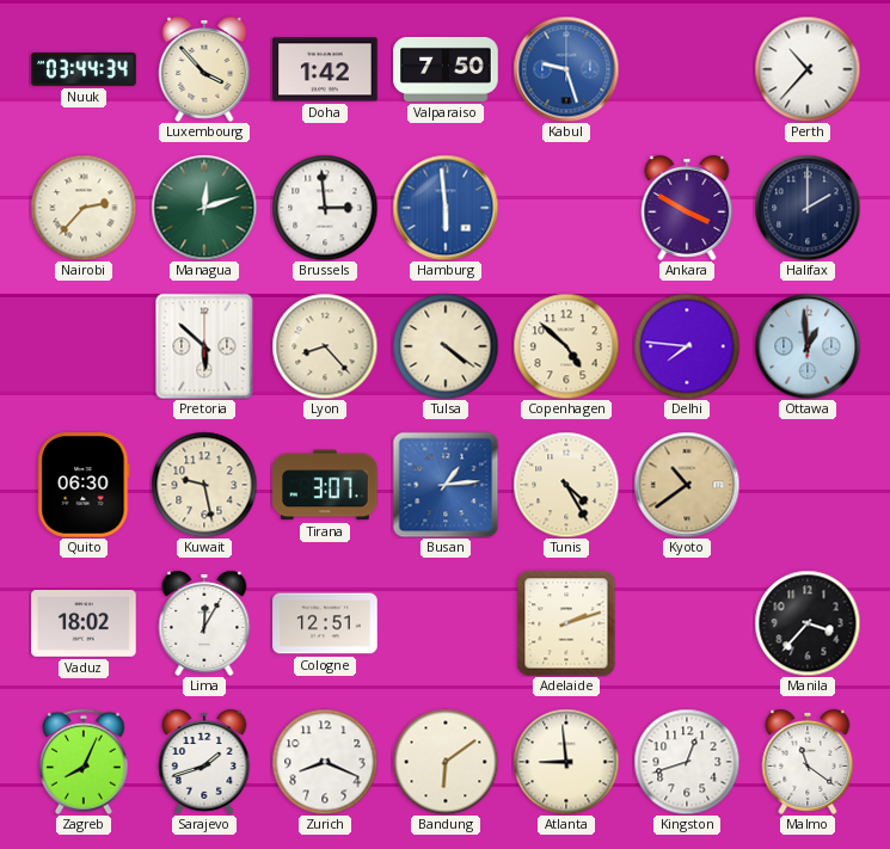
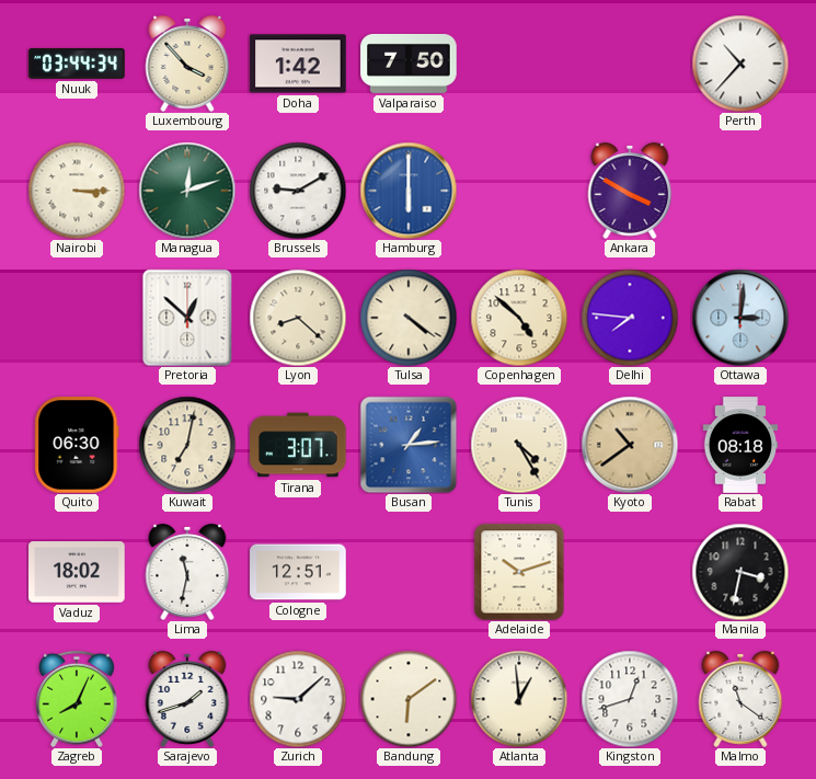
Kabul: 9:27 -> none (566, 69)
Nairobi: 2:37 -> 3:15 (77, 191)
Brussels: 2:59 -> 9:10 (298, 191)
Hamburg: 5:59 -> 6:00 (409, 191)
Halifax: 2:00 -> none (808, 208)
Pretoria: 5:52 -> 12:52 (187, 318)
Lyon: 8:23 -> 8:22 (298, 318)
Ottawa: 12:59 -> 3:01 (740, 318)
Kuwait: 9:28 -> 7:02 (187, 445)
Rabat: none -> 08:18 (740, 445)
Lima: 12:05 -> 11:32 (187, 572)
Adelaide: 2:12 -> 10:12 (519, 572)
Manila: 3:37 -> 3:32 (740, 572)
Zurich: 8:19 -> 9:08 (298, 699)
Atlanta: 8:59 -> 12:59 (519, 699)
